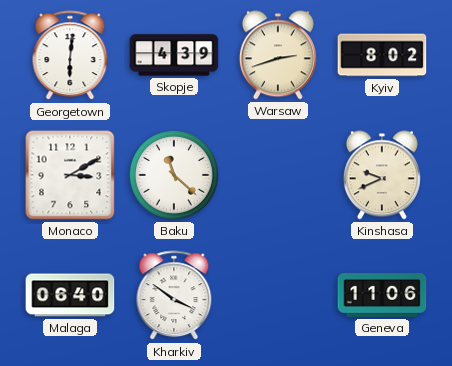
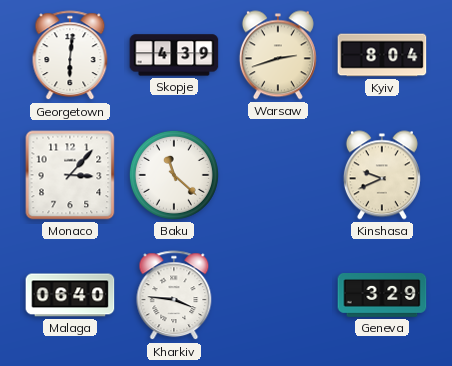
Kyiv: 8:02 -> 8:04 (382, 55)
Monaco: 3:10 -> 3:07 (70, 175)
Kharkiv: 3:51 -> 3:46 (174, 296)
Geneva: 11:06 -> 3:29 (382, 296)
